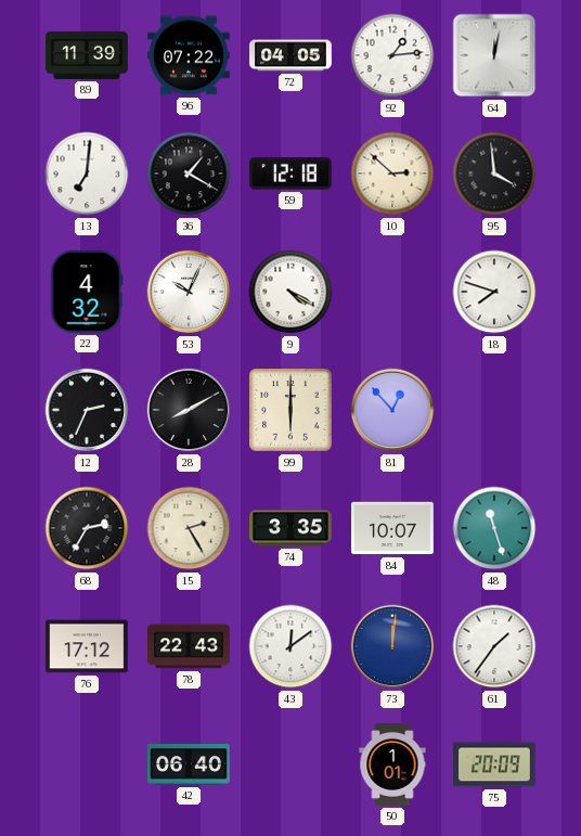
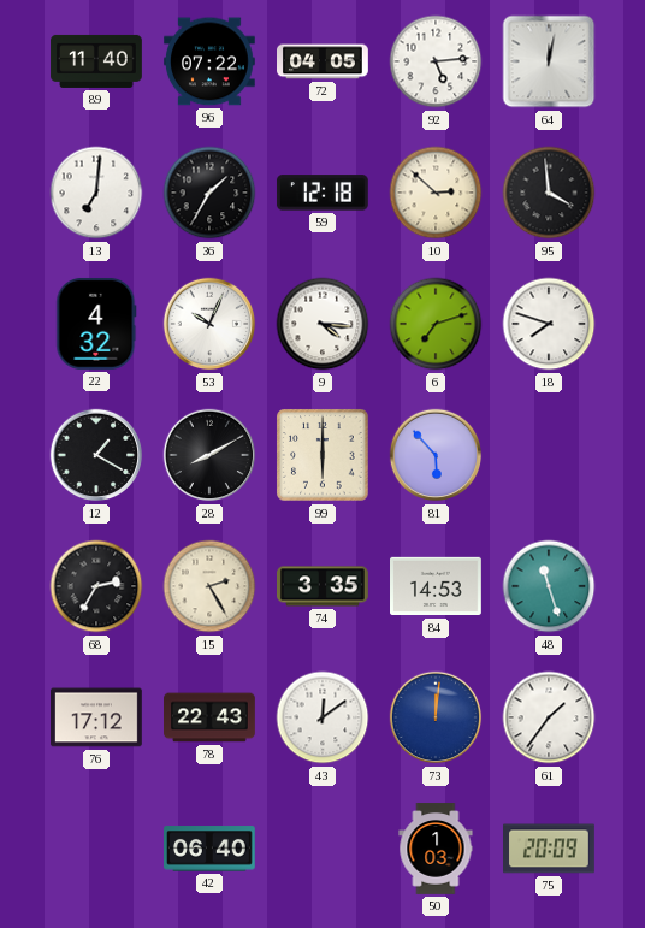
89: 11:39 -> 11:40 (96, 61)
92: 1:14 -> 5:14 (436, 61)
36: 1:20 -> 1:35 (209, 193)
9: 4:20 -> 4:16 (322, 324)
6: none -> 7:12 (436, 324)
12: 2:34 -> 1:20 (96, 455)
81: 12:53 -> 5:53 (436, 455)
84: 10:07 -> 14:53 (437, 586)
50: 1:01 -> 1:03 (436, 849)
